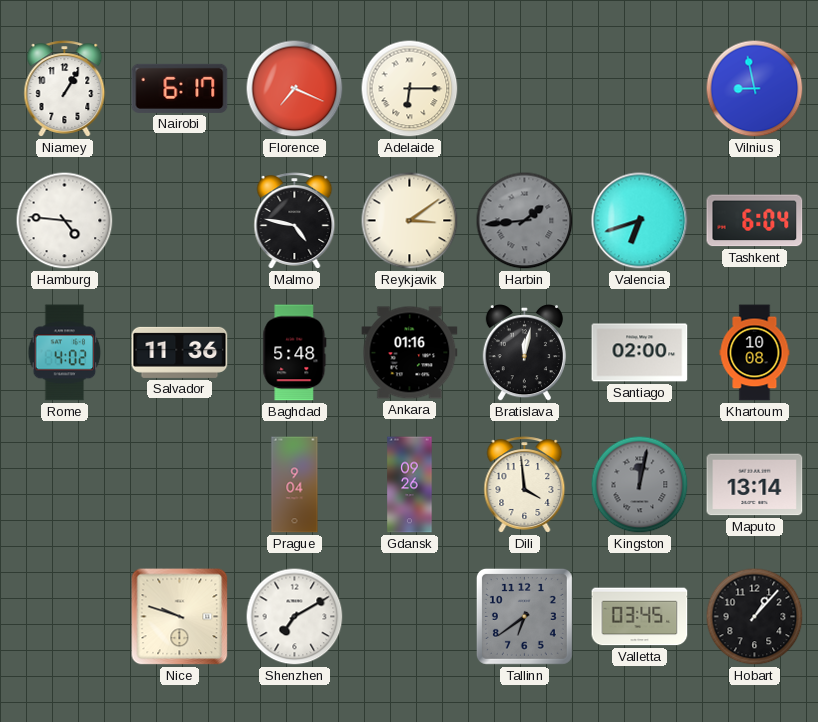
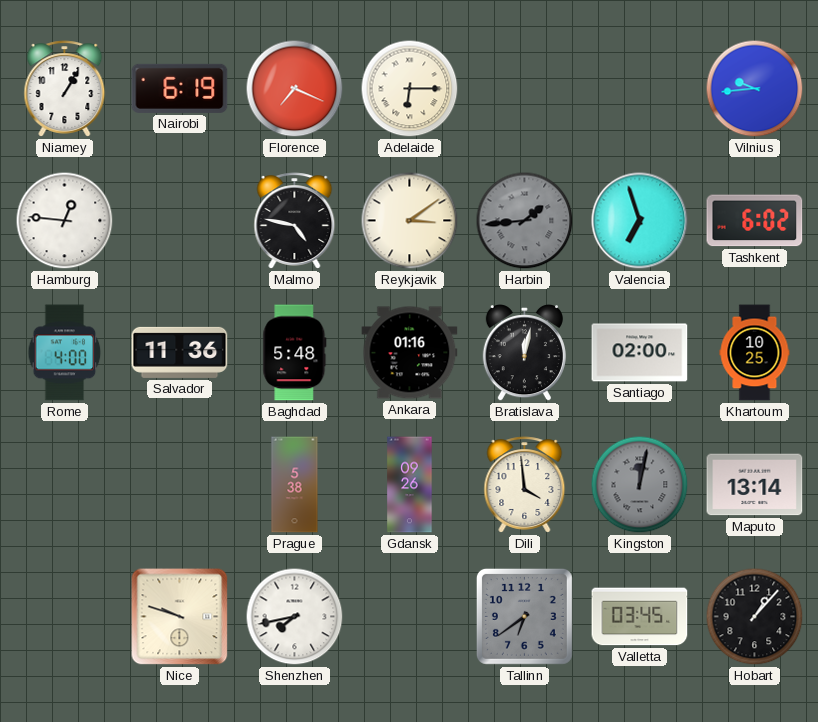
Nairobi: 6:17 -> 6:19 (180, 88)
Vilnius: 8:58 -> 9:44 (755, 89)
Hamburg: 4:46 -> 12:46 (65, 221)
Valencia: 6:42 -> 6:57 (640, 221)
Tashkent: 6:04 -> 6:02 (755, 221)
Rome: 4:02 -> 4:00 (65, 353)
Khartoum: 10:08 -> 10:25 (755, 353)
Prague: 9:04 -> 5:38 (295, 485)
Shenzhen: 7:10 -> 7:43 (295, 617)
